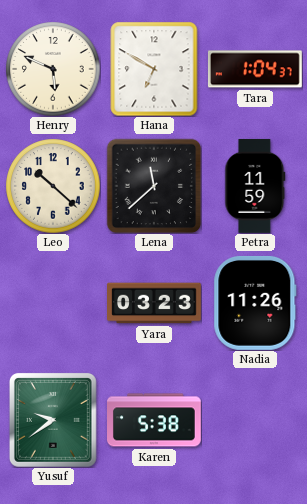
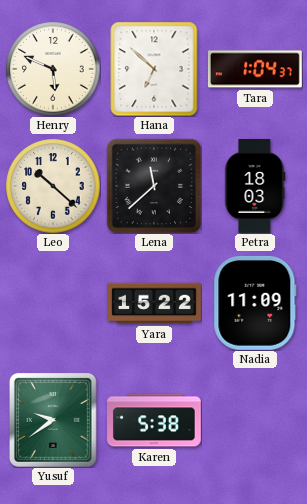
Hana: 6:50 -> 6:52 (154, 69)
Petra: 11:59 -> 18:03 (255, 186)
Yara: 03:23 -> 15:22 (155, 303)
Nadia: 11:26 -> 11:09 (255, 303)
